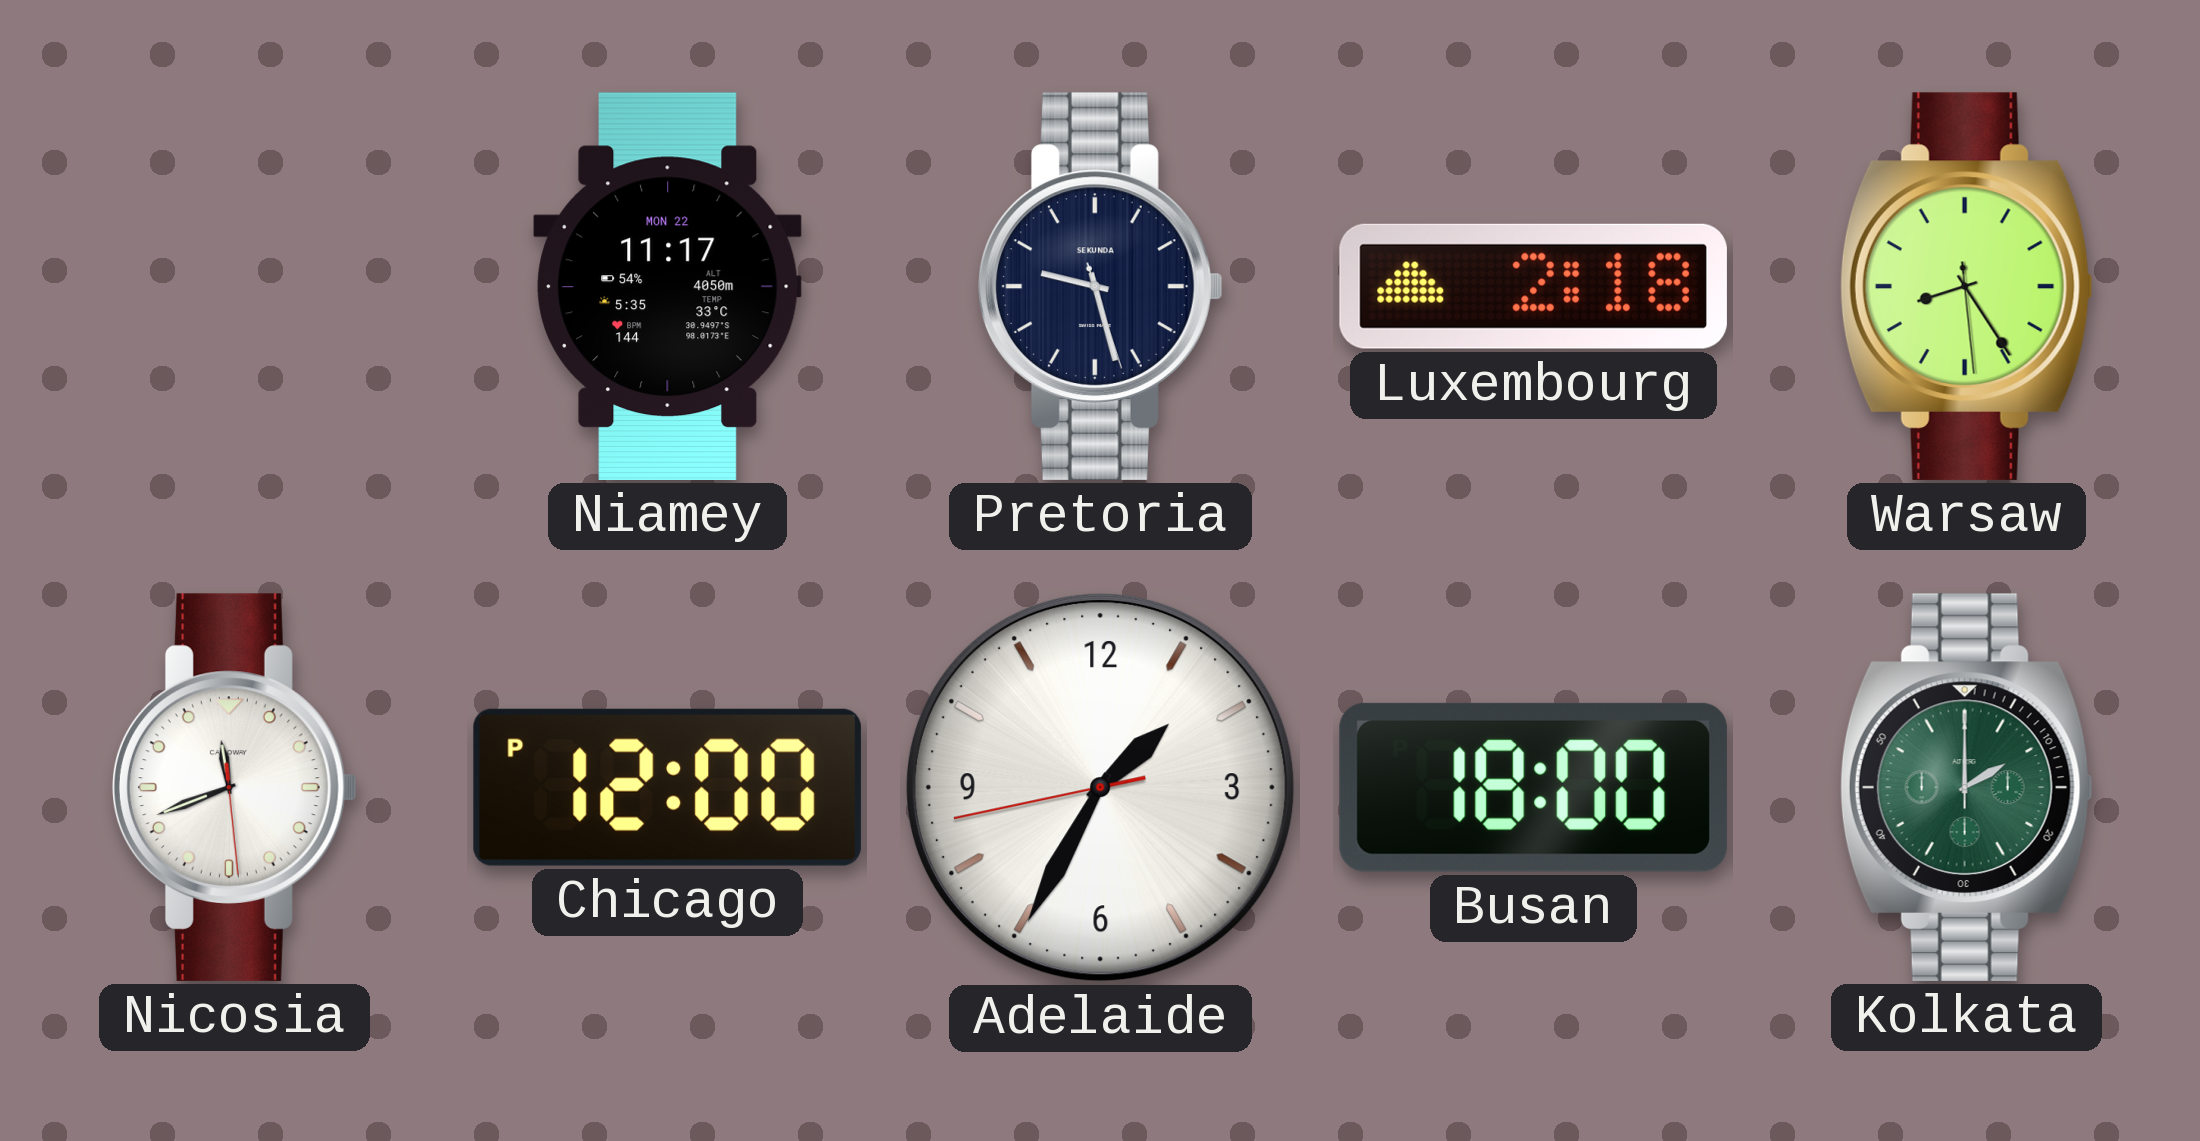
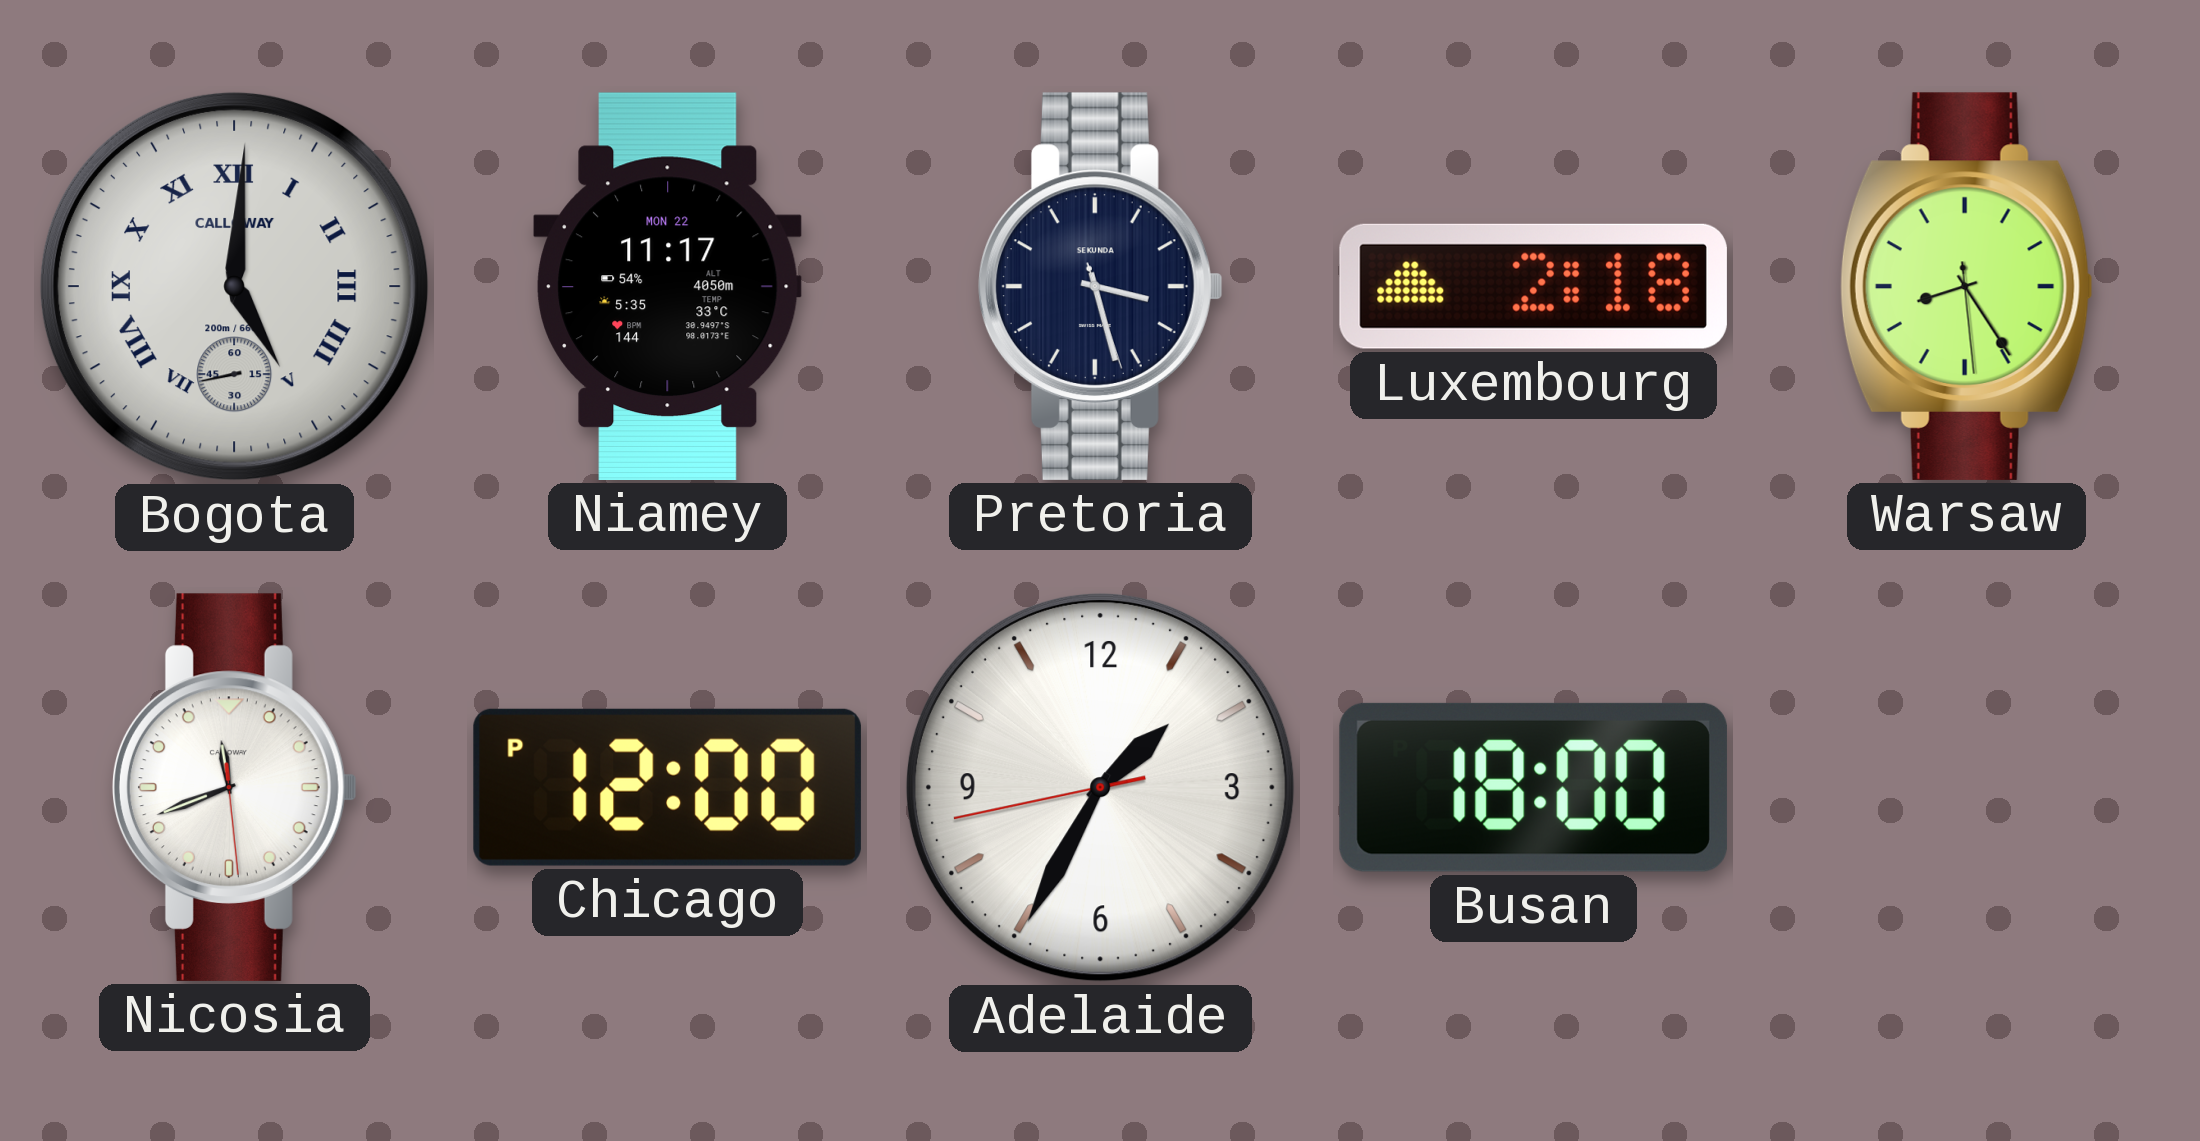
Bogota: none -> 5:00 (234, 286)
Pretoria: 9:27 -> 3:27 (1100, 286)
Kolkata: 2:00 -> none (1966, 787)
